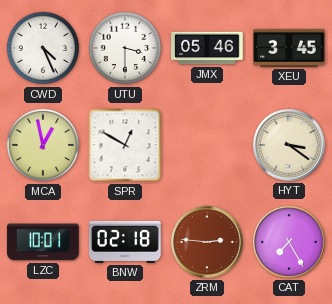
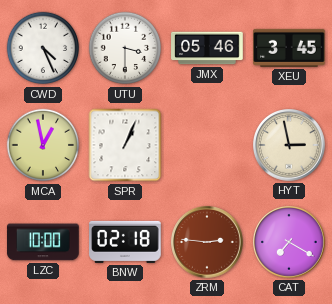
SPR: 12:50 -> 1:04 (125, 145)
HYT: 3:21 -> 2:58 (290, 146)
LZC: 10:01 -> 10:00 (43, 242)
CAT: 7:25 -> 7:20 (290, 243)
